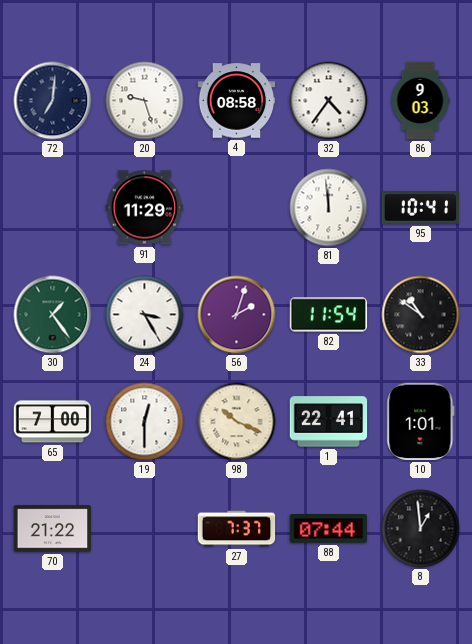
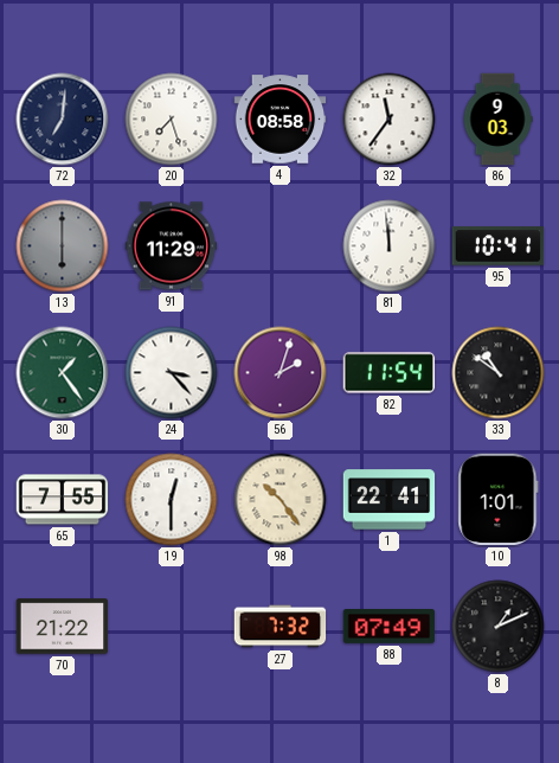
20: 9:27 -> 7:27 (172, 120)
32: 4:36 -> 11:36 (390, 120)
13: none -> 6:00 (63, 246)
24: 3:25 -> 3:23 (172, 373)
65: 7:00 -> 7:55 (63, 500)
98: 10:19 -> 10:24 (281, 500)
27: 7:37 -> 7:32 (281, 627)
88: 07:44 -> 07:49 (390, 627)
8: 12:59 -> 1:11 (499, 627)
